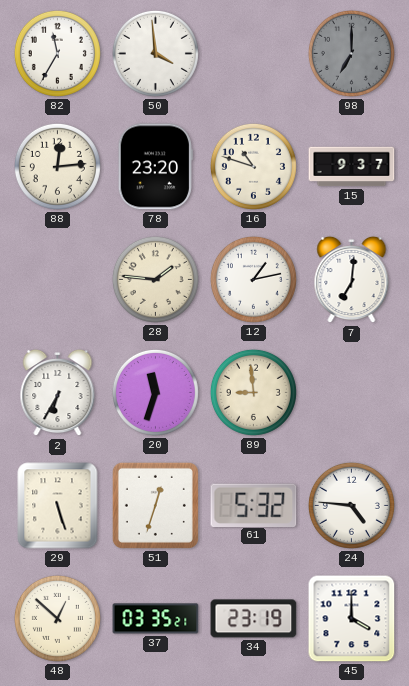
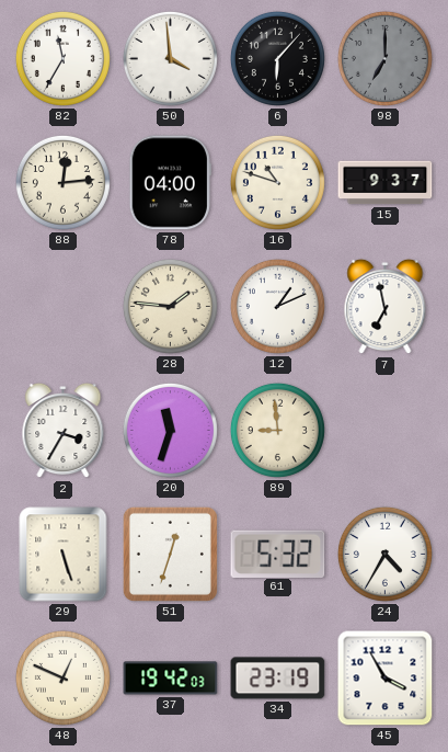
6: none -> 6:07 (277, 58)
78: 23:20 -> 04:00 (170, 183)
12: 1:13 -> 1:11 (277, 306)
7: 7:01 -> 6:58 (386, 307)
2: 6:35 -> 3:35 (64, 431)
24: 4:46 -> 4:35 (384, 554)
48: 12:52 -> 12:49 (62, 677)
37: 03:35 -> 19:42 (171, 679)
45: 4:00 -> 3:55 (386, 679)
